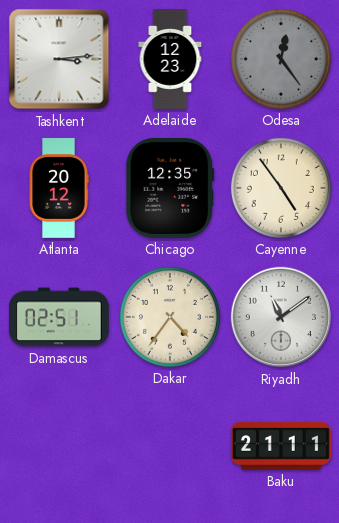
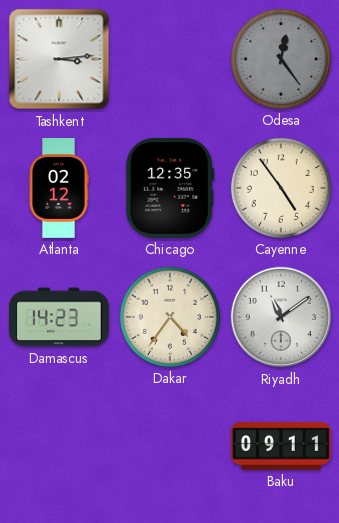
Adelaide: 12:23 -> none (170, 60)
Atlanta: 20:12 -> 02:12 (59, 189)
Damascus: 02:51 -> 14:23 (60, 317)
Baku: 21:11 -> 09:11 (282, 446)
